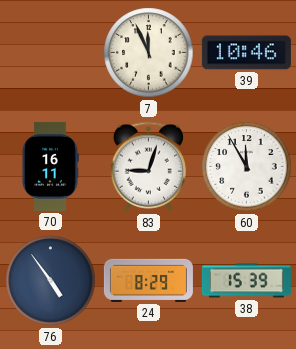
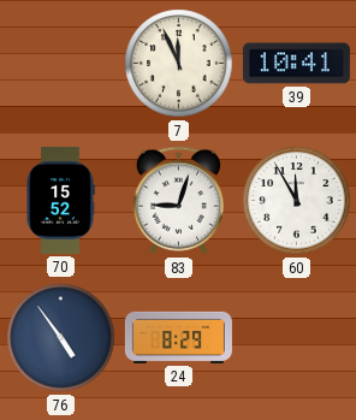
39: 10:46 -> 10:41 (296, 64)
70: 16:11 -> 15:52 (60, 200)
38: 15:39 -> none (246, 281)
